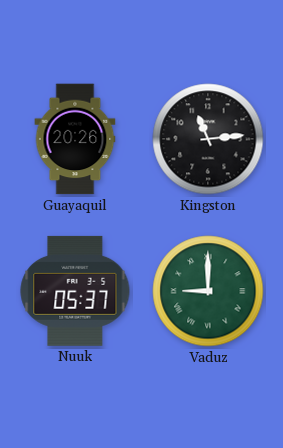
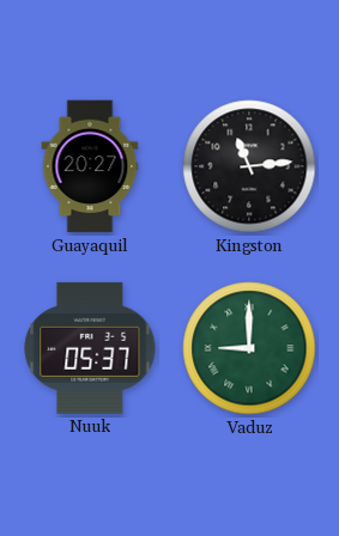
Guayaquil: 20:26 -> 20:27 (90, 166)
